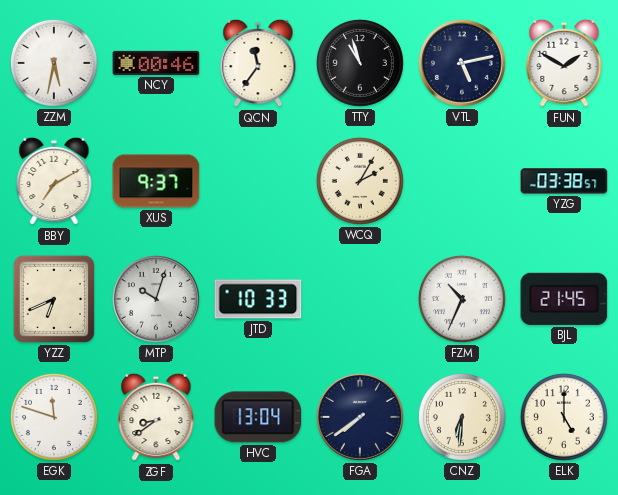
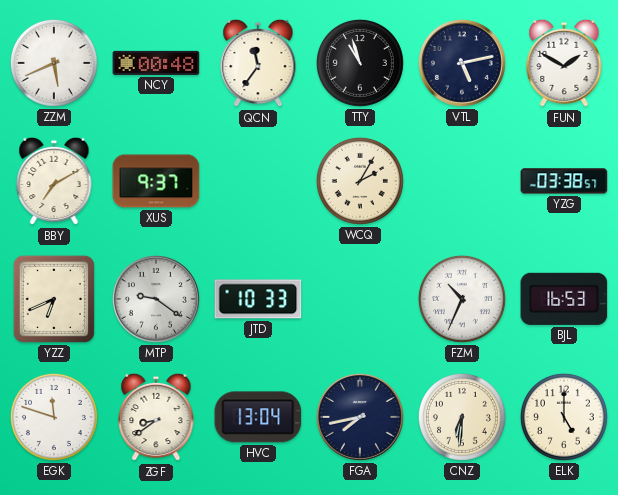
ZZM: 5:32 -> 5:41 (54, 63)
NCY: 00:46 -> 00:48 (156, 63)
MTP: 10:03 -> 9:21 (156, 299)
BJL: 21:45 -> 16:53 (564, 299)
FGA: 7:39 -> 7:43 (360, 417)
